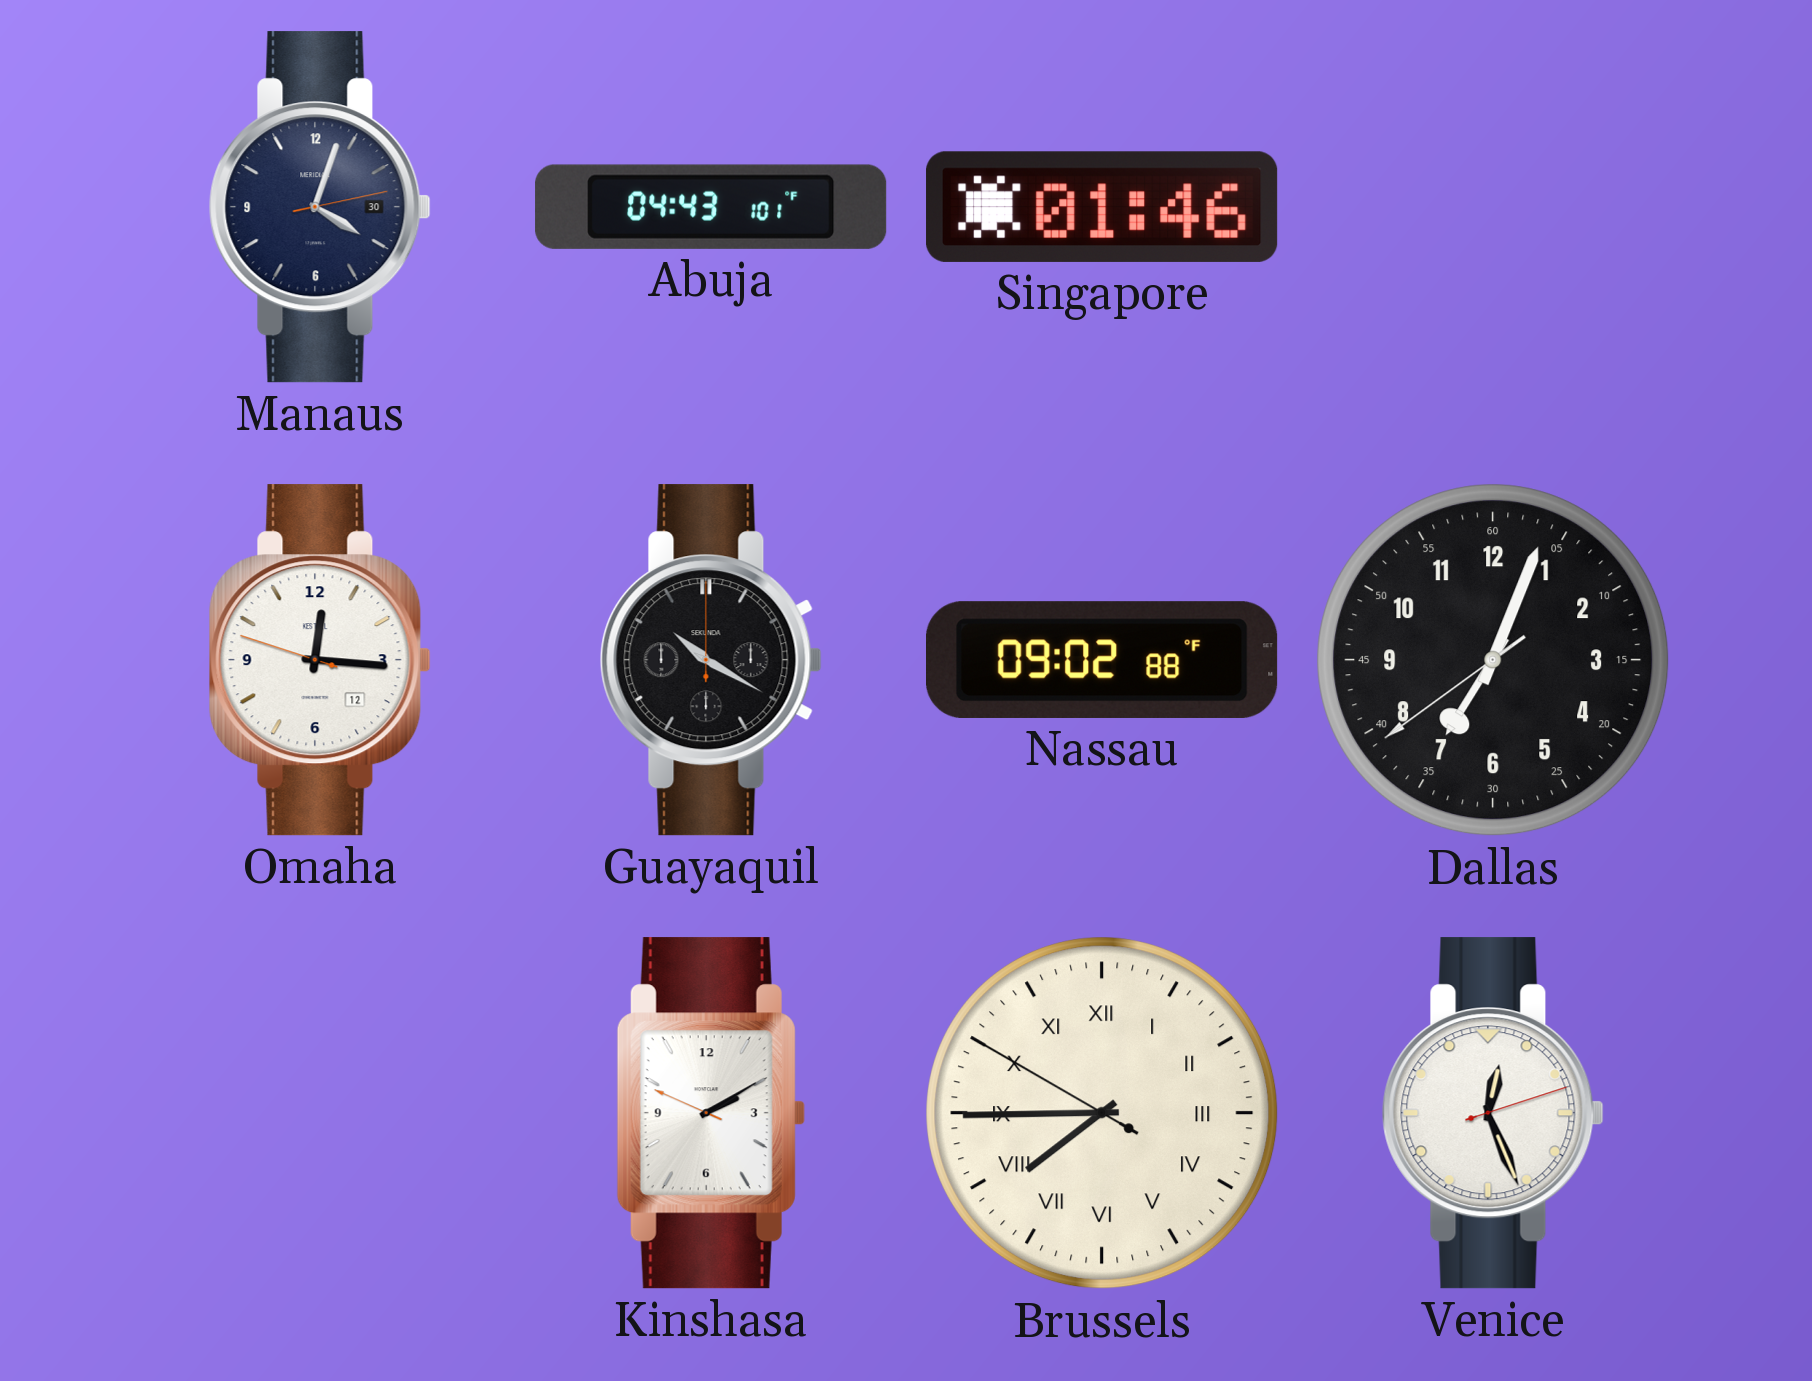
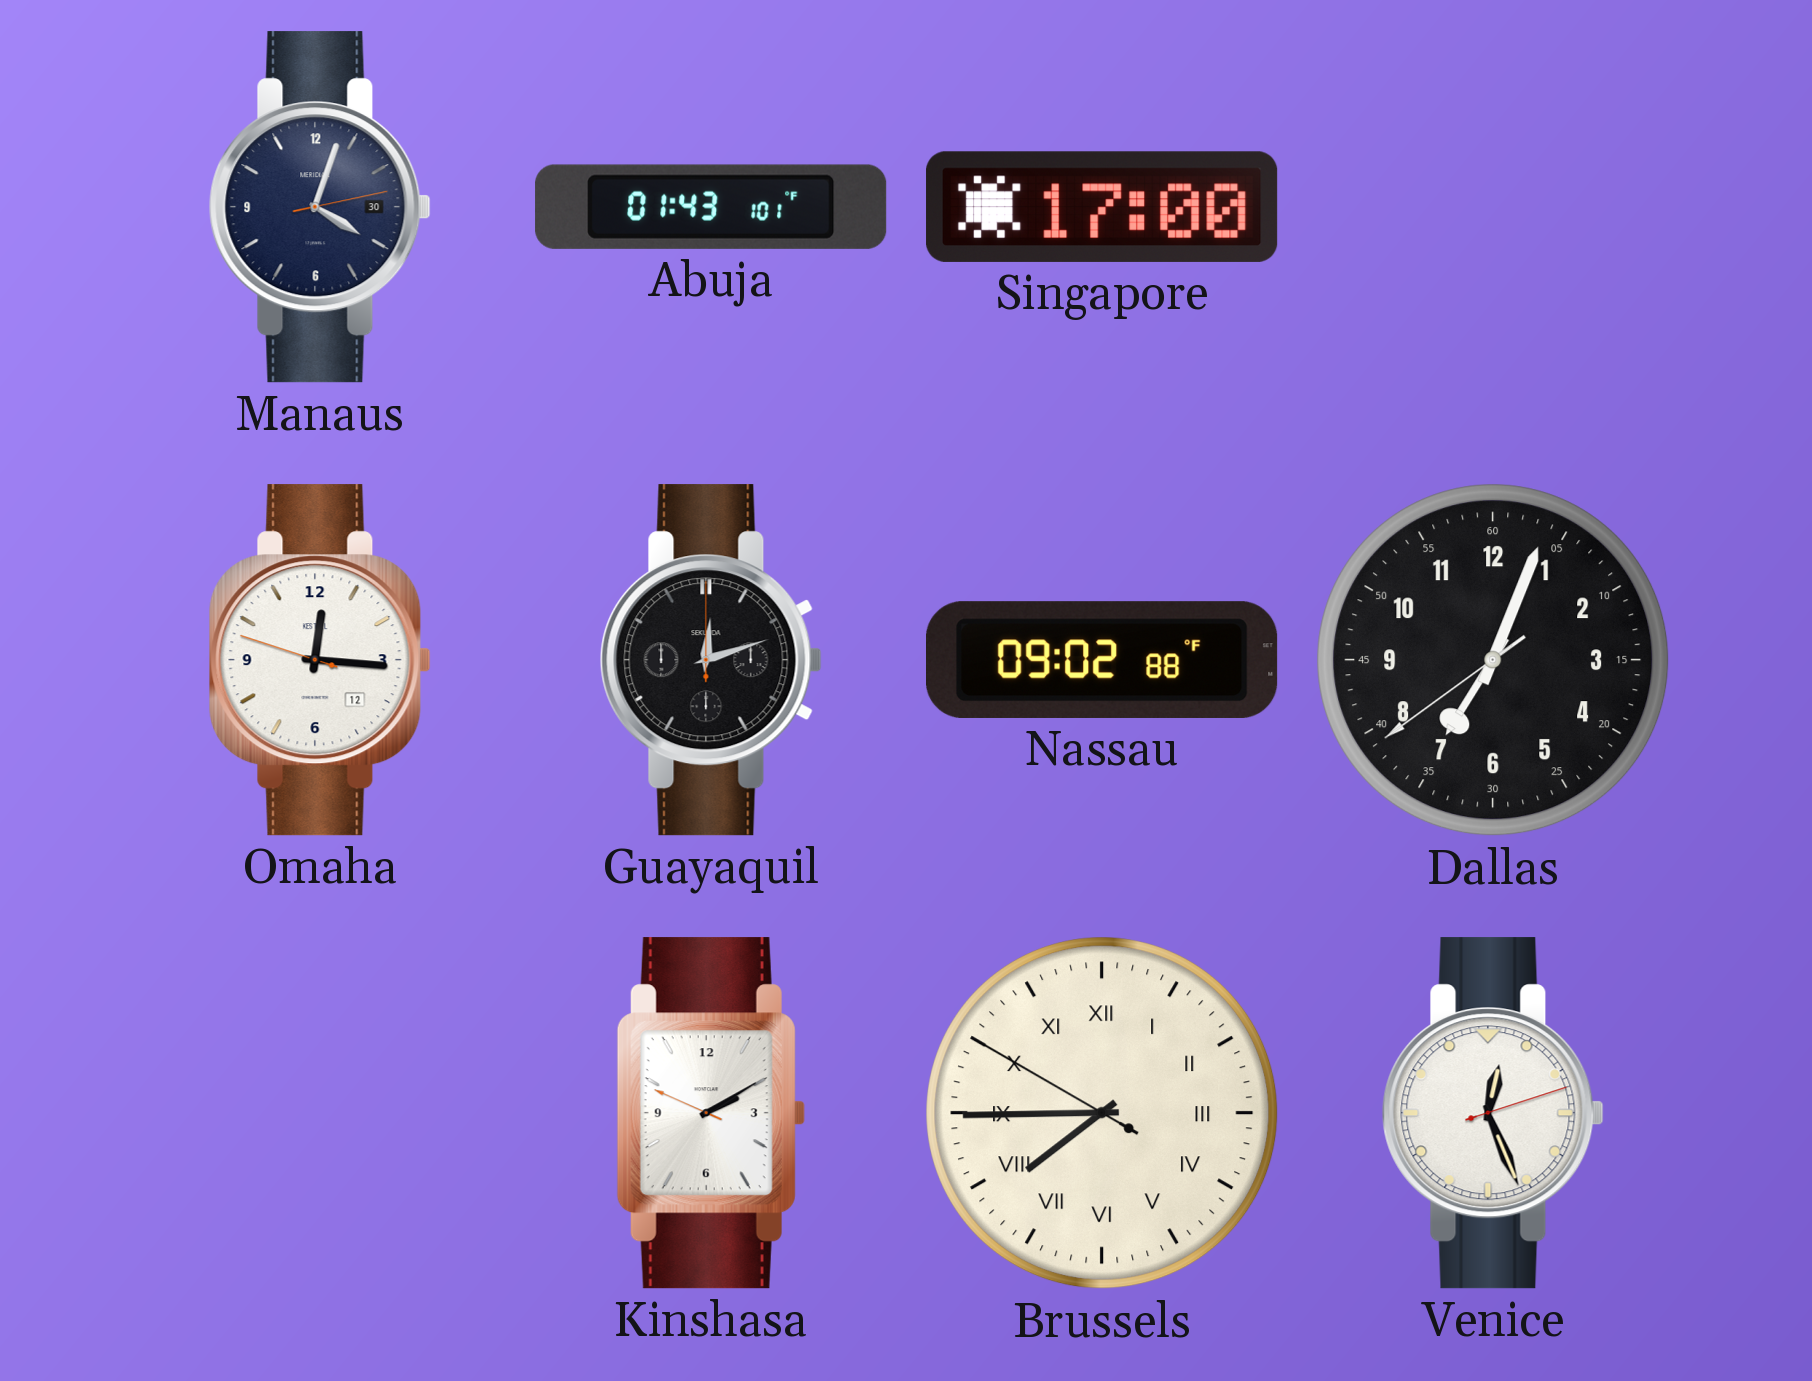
Abuja: 04:43 -> 01:43 (711, 207)
Singapore: 01:46 -> 17:00 (1102, 207)
Guayaquil: 10:20 -> 12:12 (711, 660)
